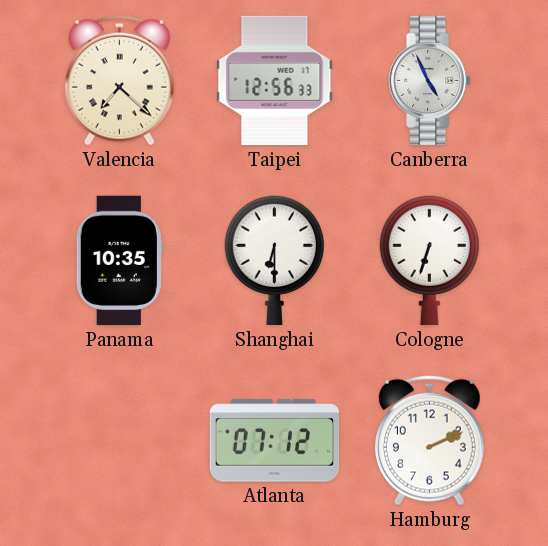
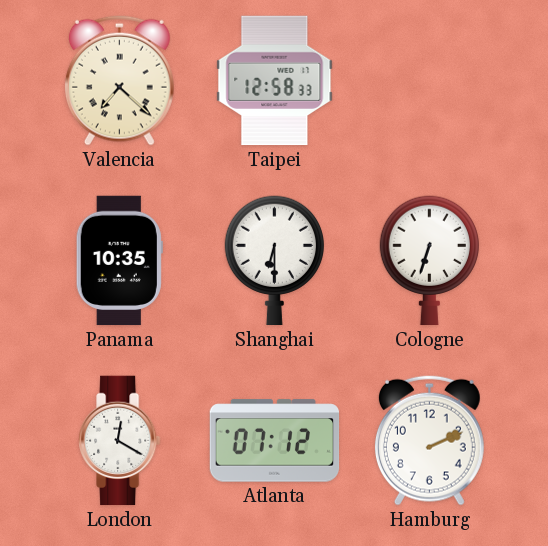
Taipei: 12:56 -> 12:58 (275, 81)
Canberra: 4:56 -> none (430, 81)
London: none -> 12:20 (120, 441)
